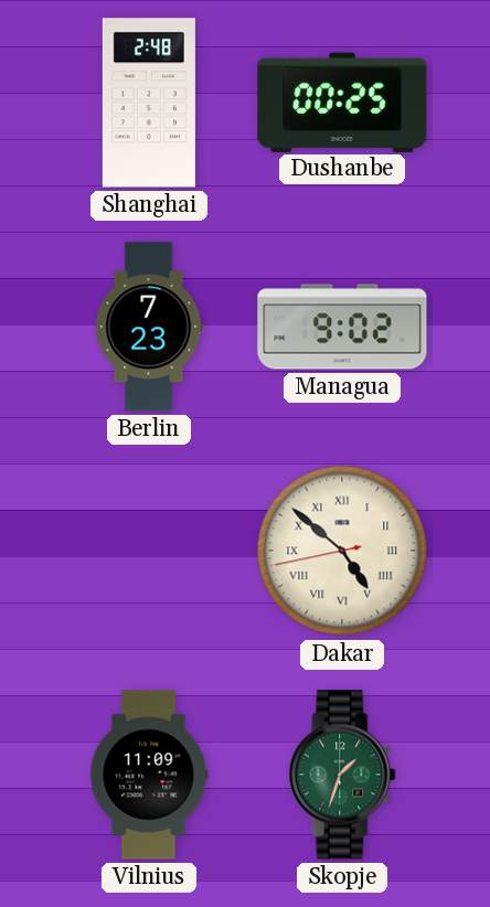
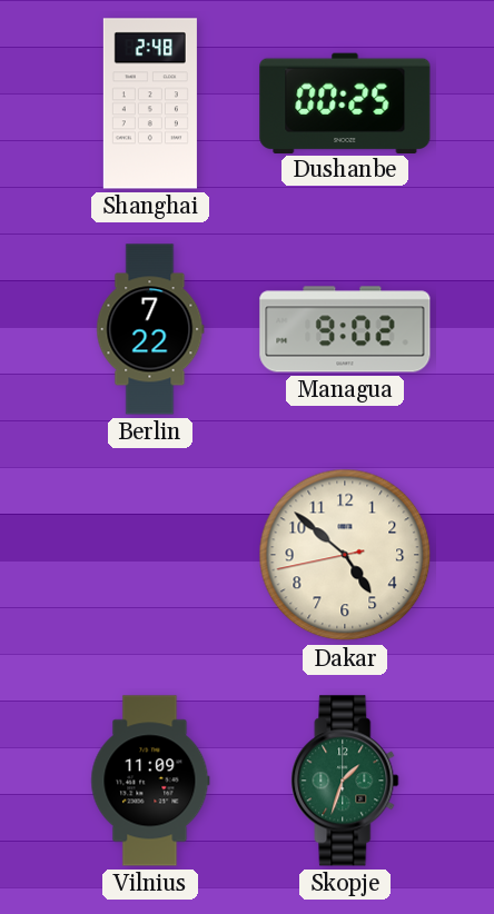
Berlin: 7:23 -> 7:22 (150, 329)
Dakar numerals: Roman -> Arabic (345, 555)
